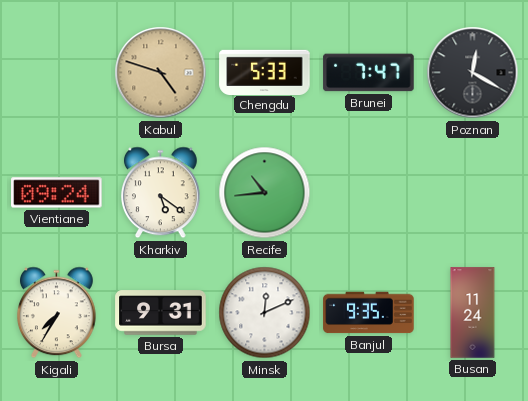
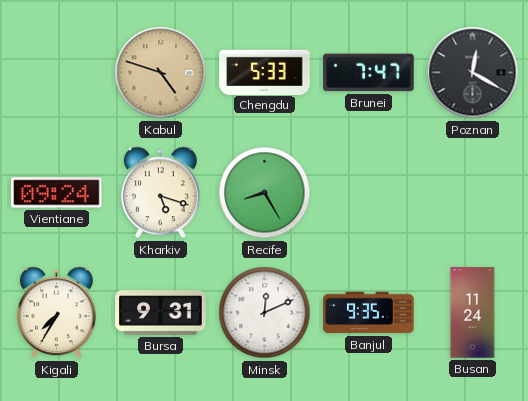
Kharkiv: 5:21 -> 5:18 (161, 193)
Recife: 10:44 -> 8:25 (265, 193)
